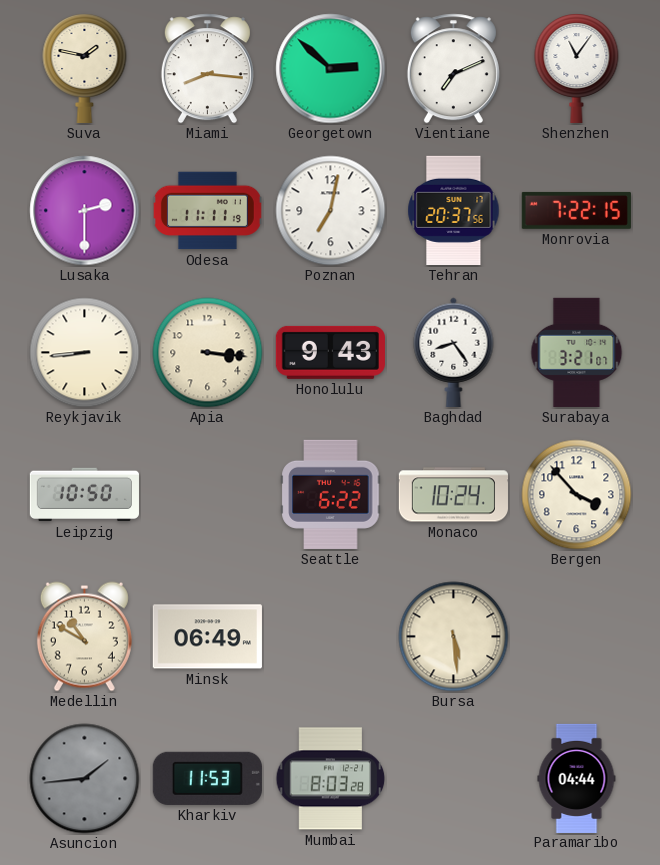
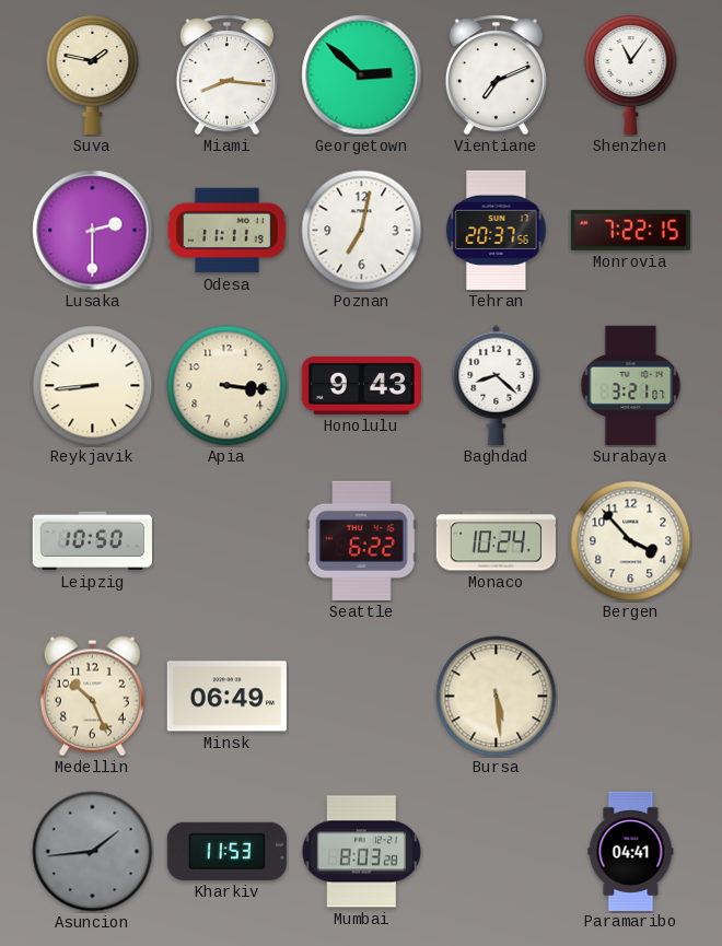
Baghdad: 8:24 -> 8:22 (497, 385)
Medellin: 10:50 -> 10:26 (92, 697)
Paramaribo: 04:44 -> 04:41 (631, 851)
